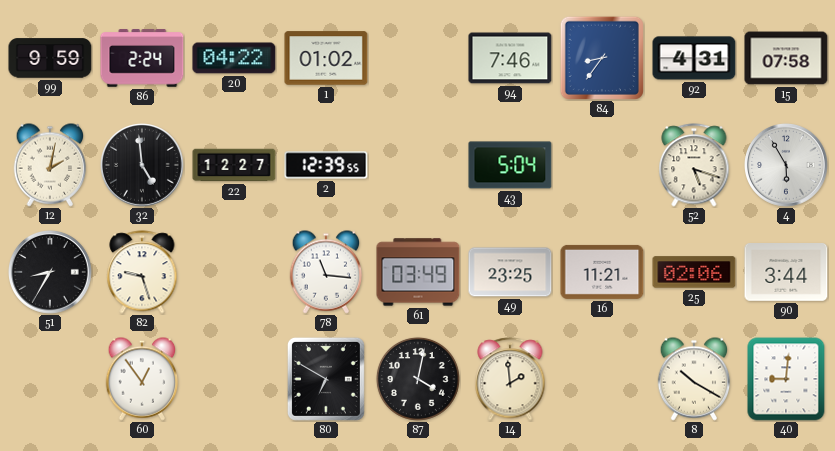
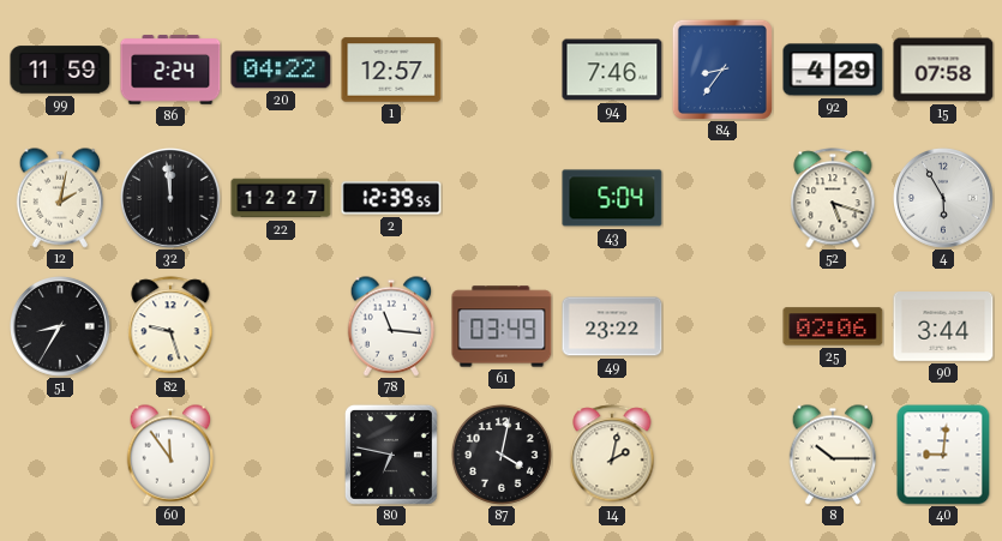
99: 9:59 -> 11:59 (60, 70)
1: 01:02 -> 12:57 (391, 70)
92: 4:31 -> 4:29 (833, 70)
32: 4:59 -> 11:59 (172, 199)
49: 23:25 -> 23:22 (612, 326)
16: 11:21 -> none (602, 272)
60: 12:54 -> 11:54 (170, 455)
80: 6:50 -> 6:47 (391, 455)
14: 1:59 -> 2:02 (612, 455)
8: 10:20 -> 10:15 (833, 455)
